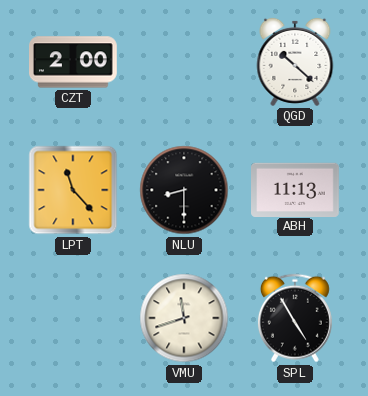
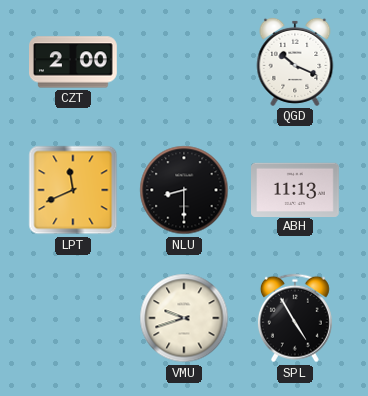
QGD: 10:22 -> 10:19 (295, 62)
LPT: 11:23 -> 11:41 (73, 190)
VMU: 11:42 -> 9:42 (184, 318)
